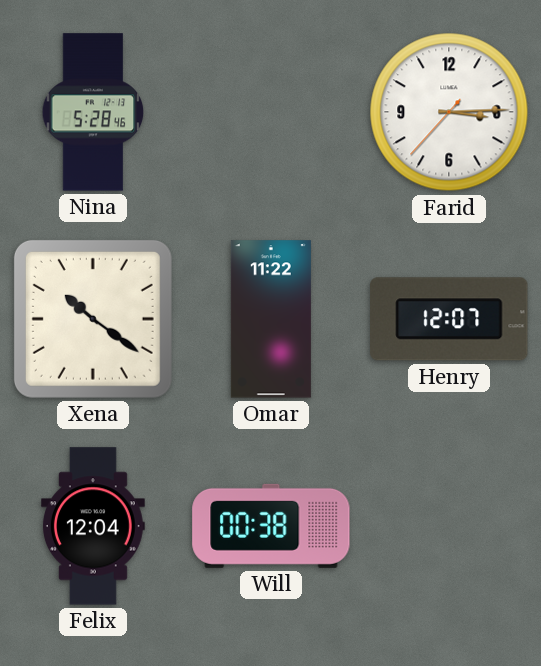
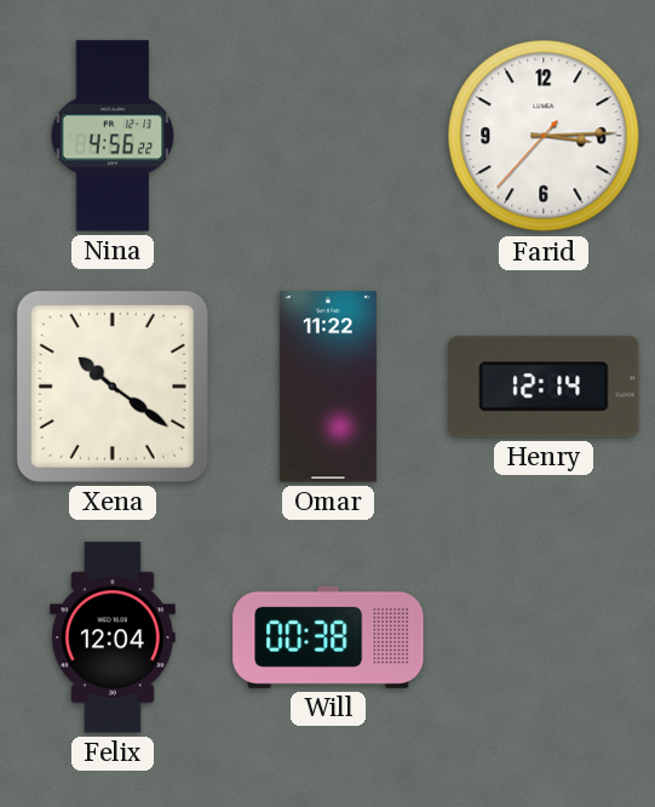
Nina: 5:28 -> 4:56 (113, 136)
Henry: 12:07 -> 12:14 (544, 387)
